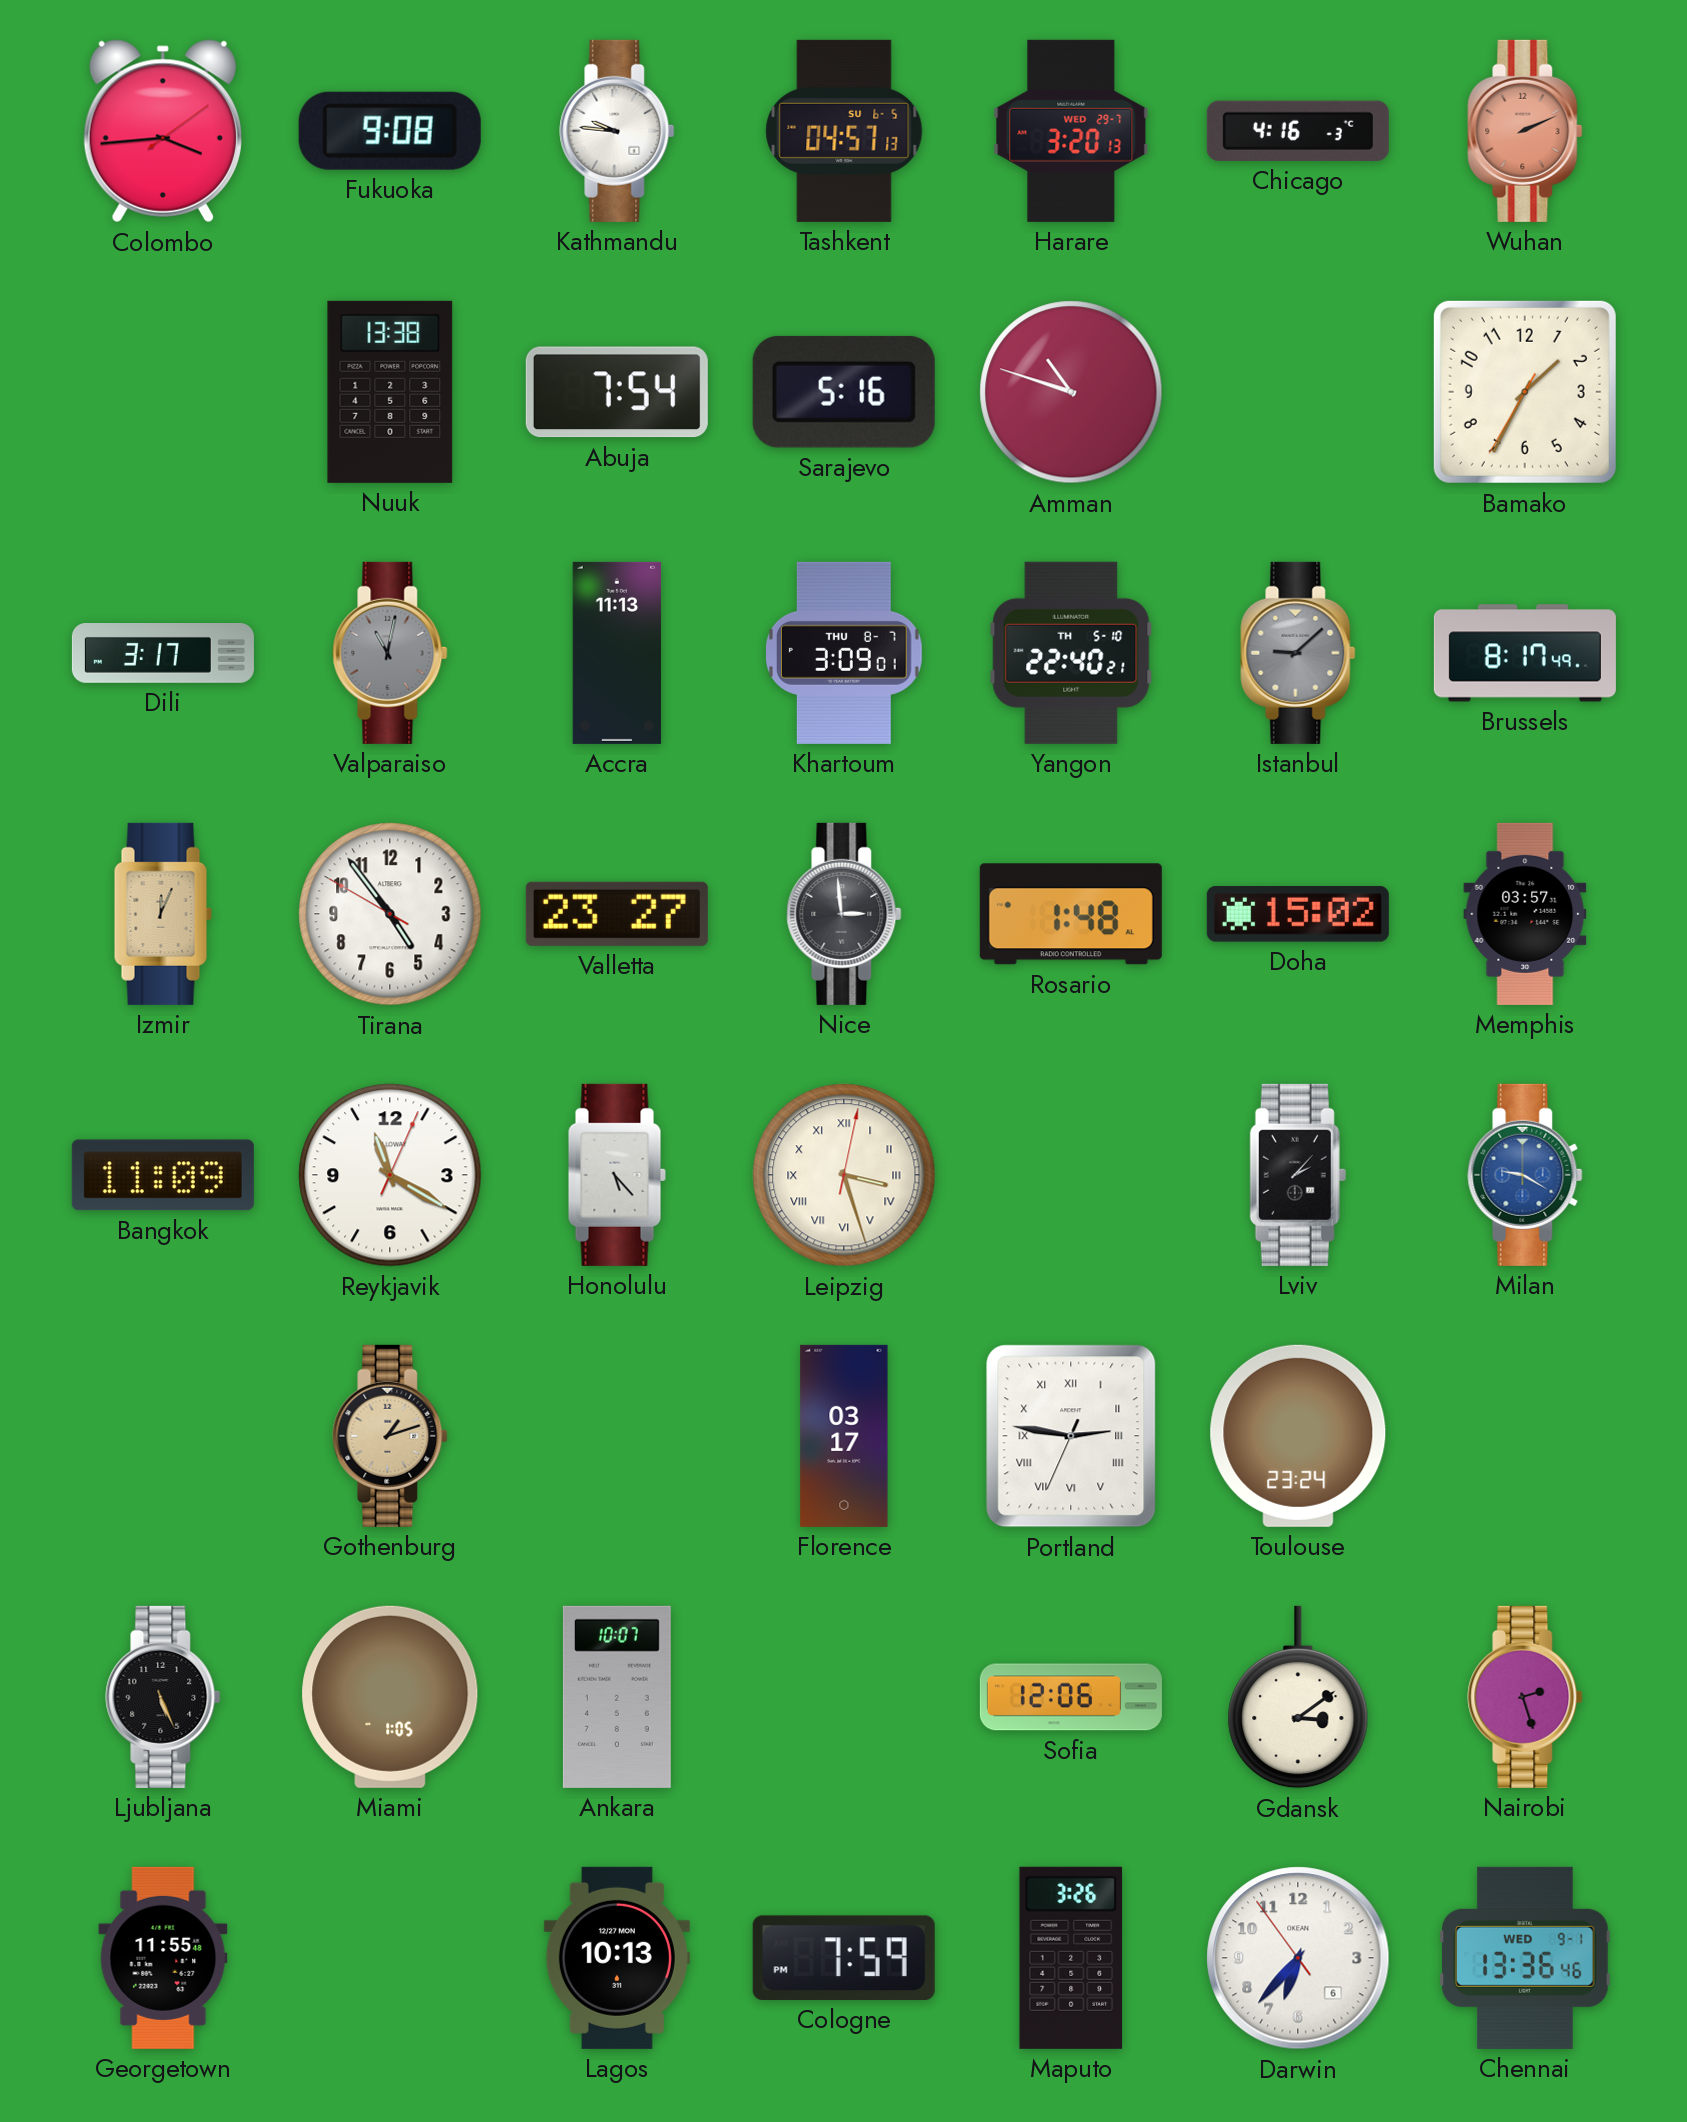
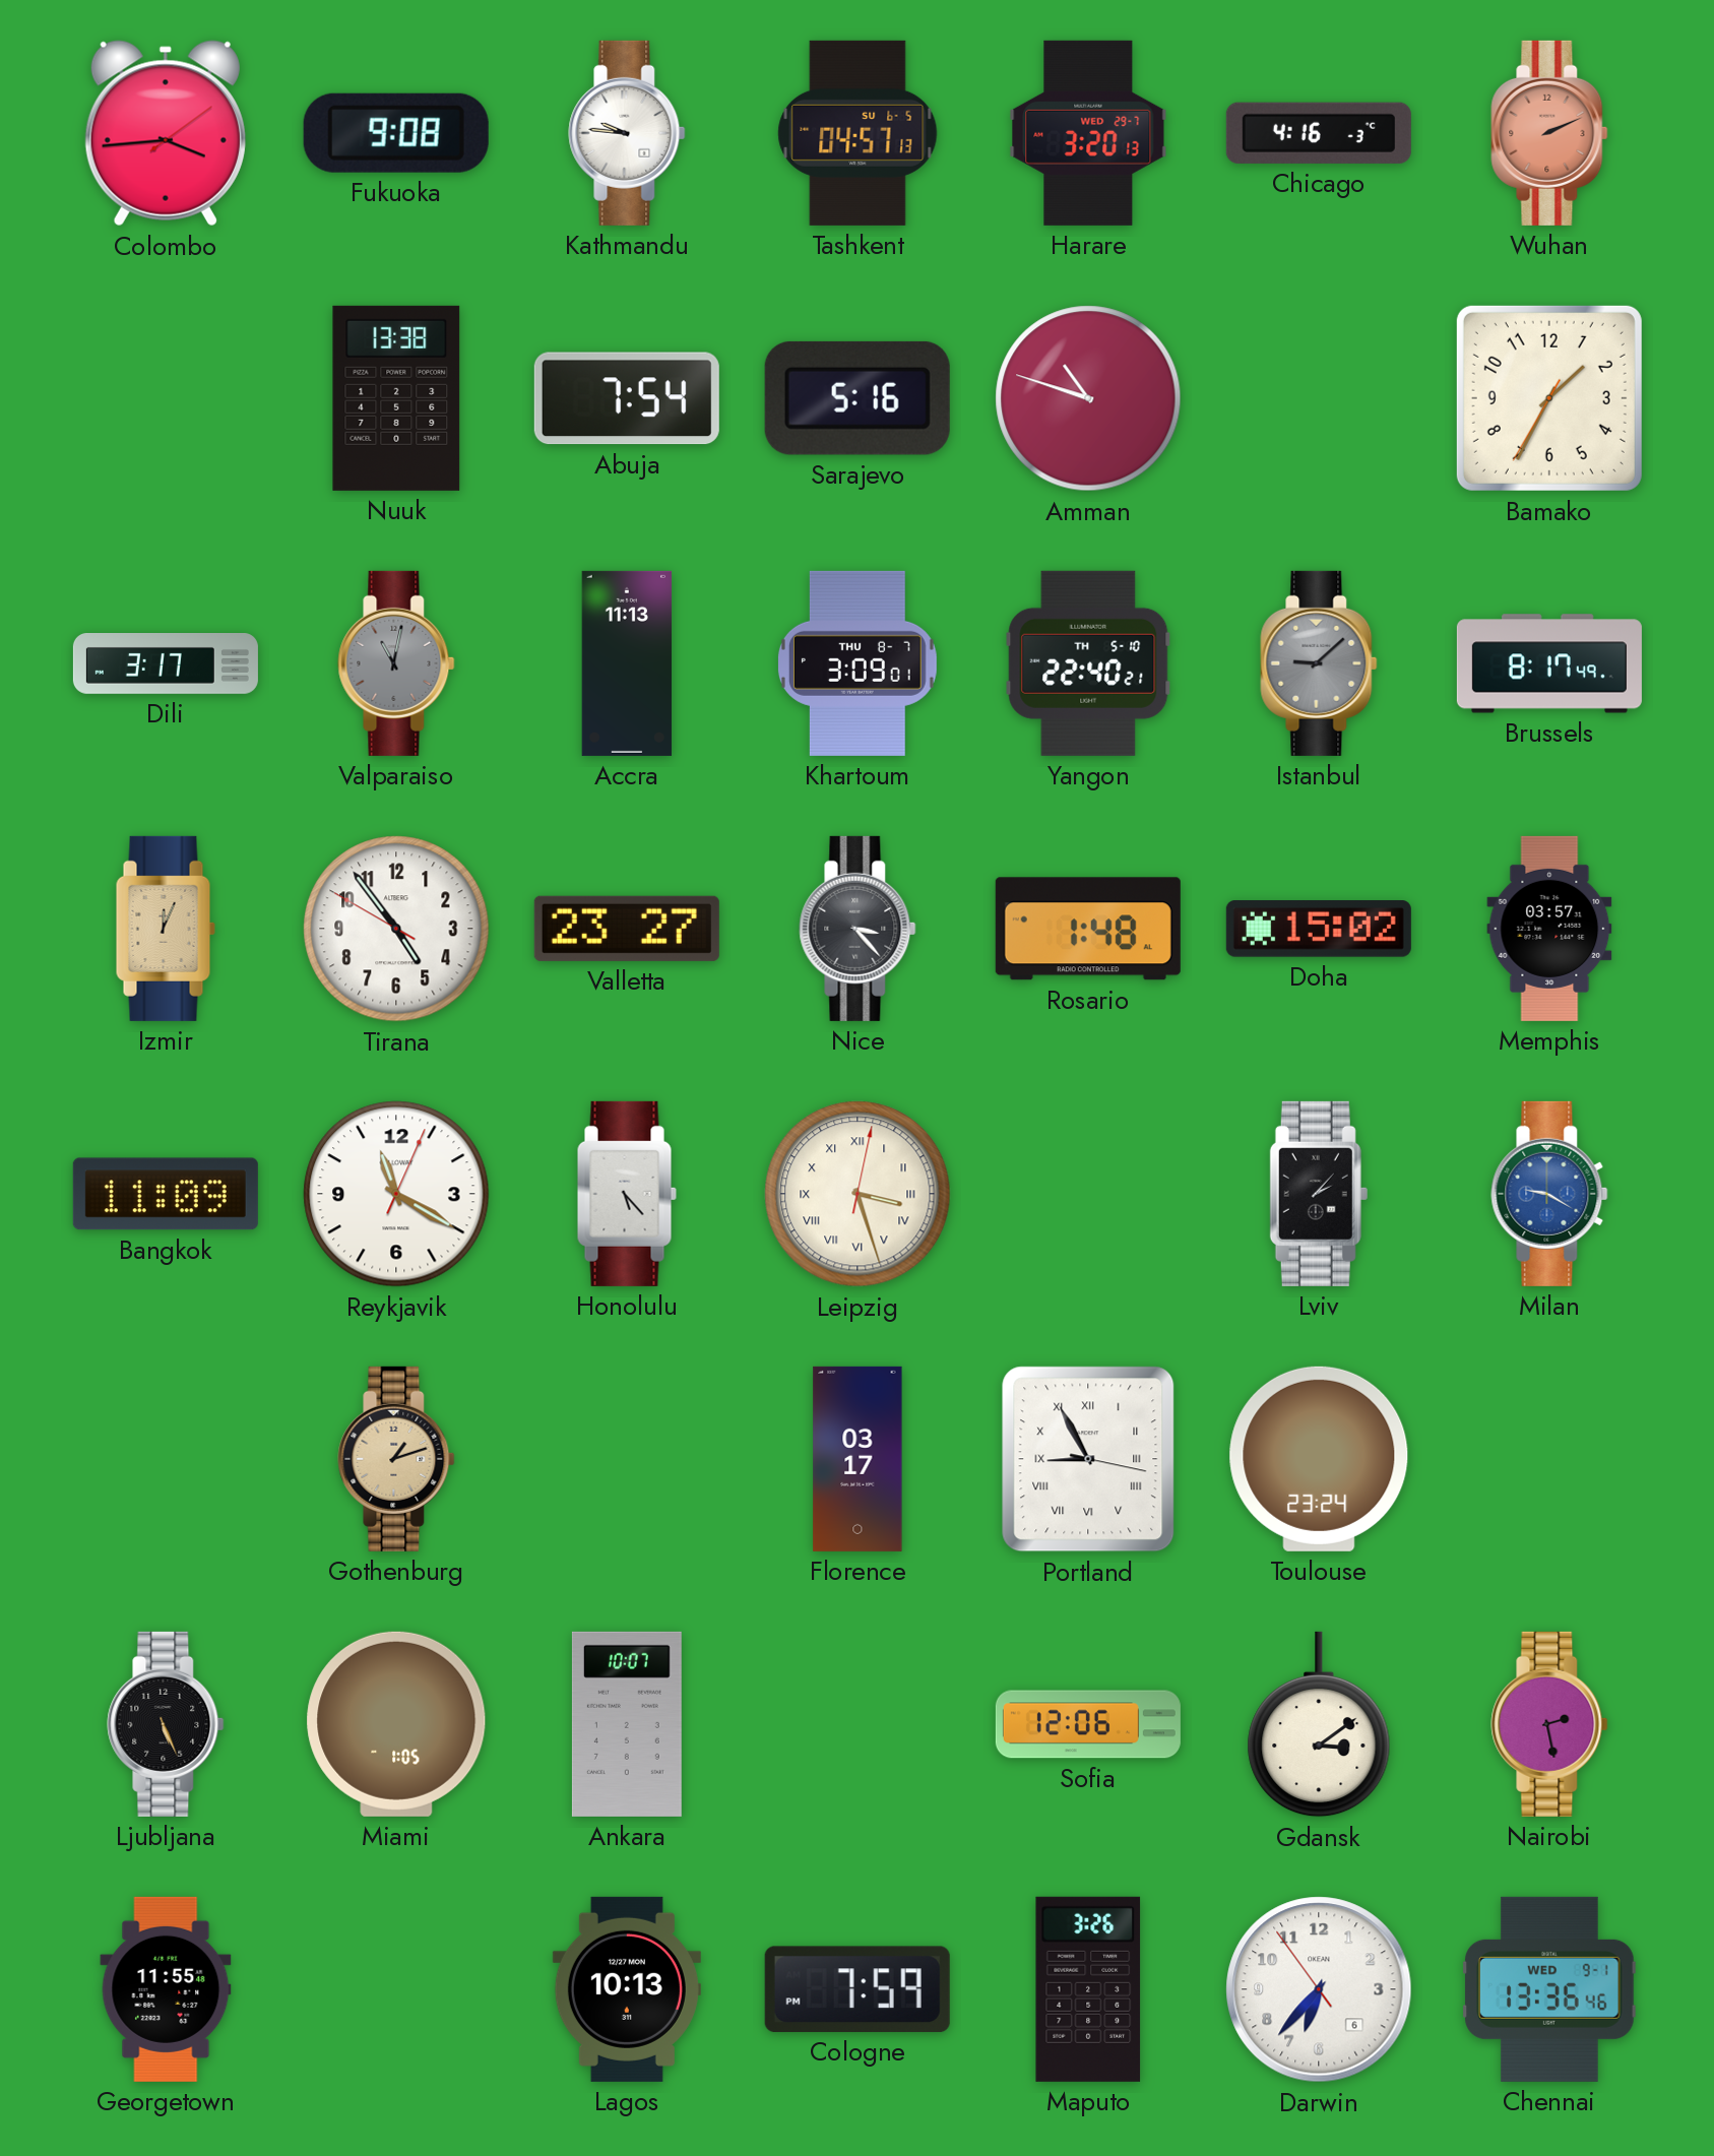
Nice: 2:59 -> 3:23 (858, 929)
Portland: 2:46 -> 8:55 (1088, 1459)
Nairobi: 2:27 -> 2:28 (1549, 1724)
